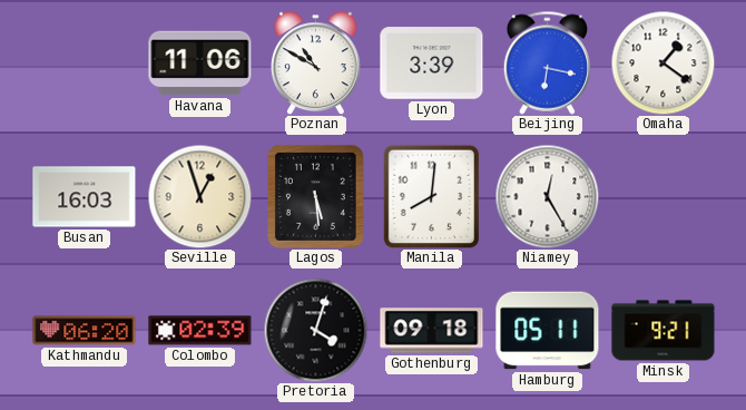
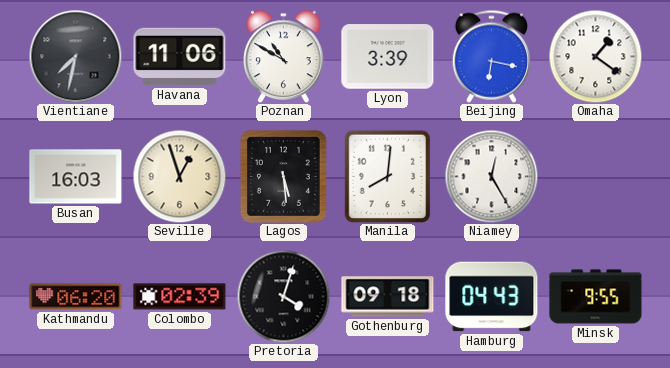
Vientiane: none -> 7:32 (75, 56)
Hamburg: 05:11 -> 04:43 (492, 297)
Minsk: 9:21 -> 9:55 (596, 297)
